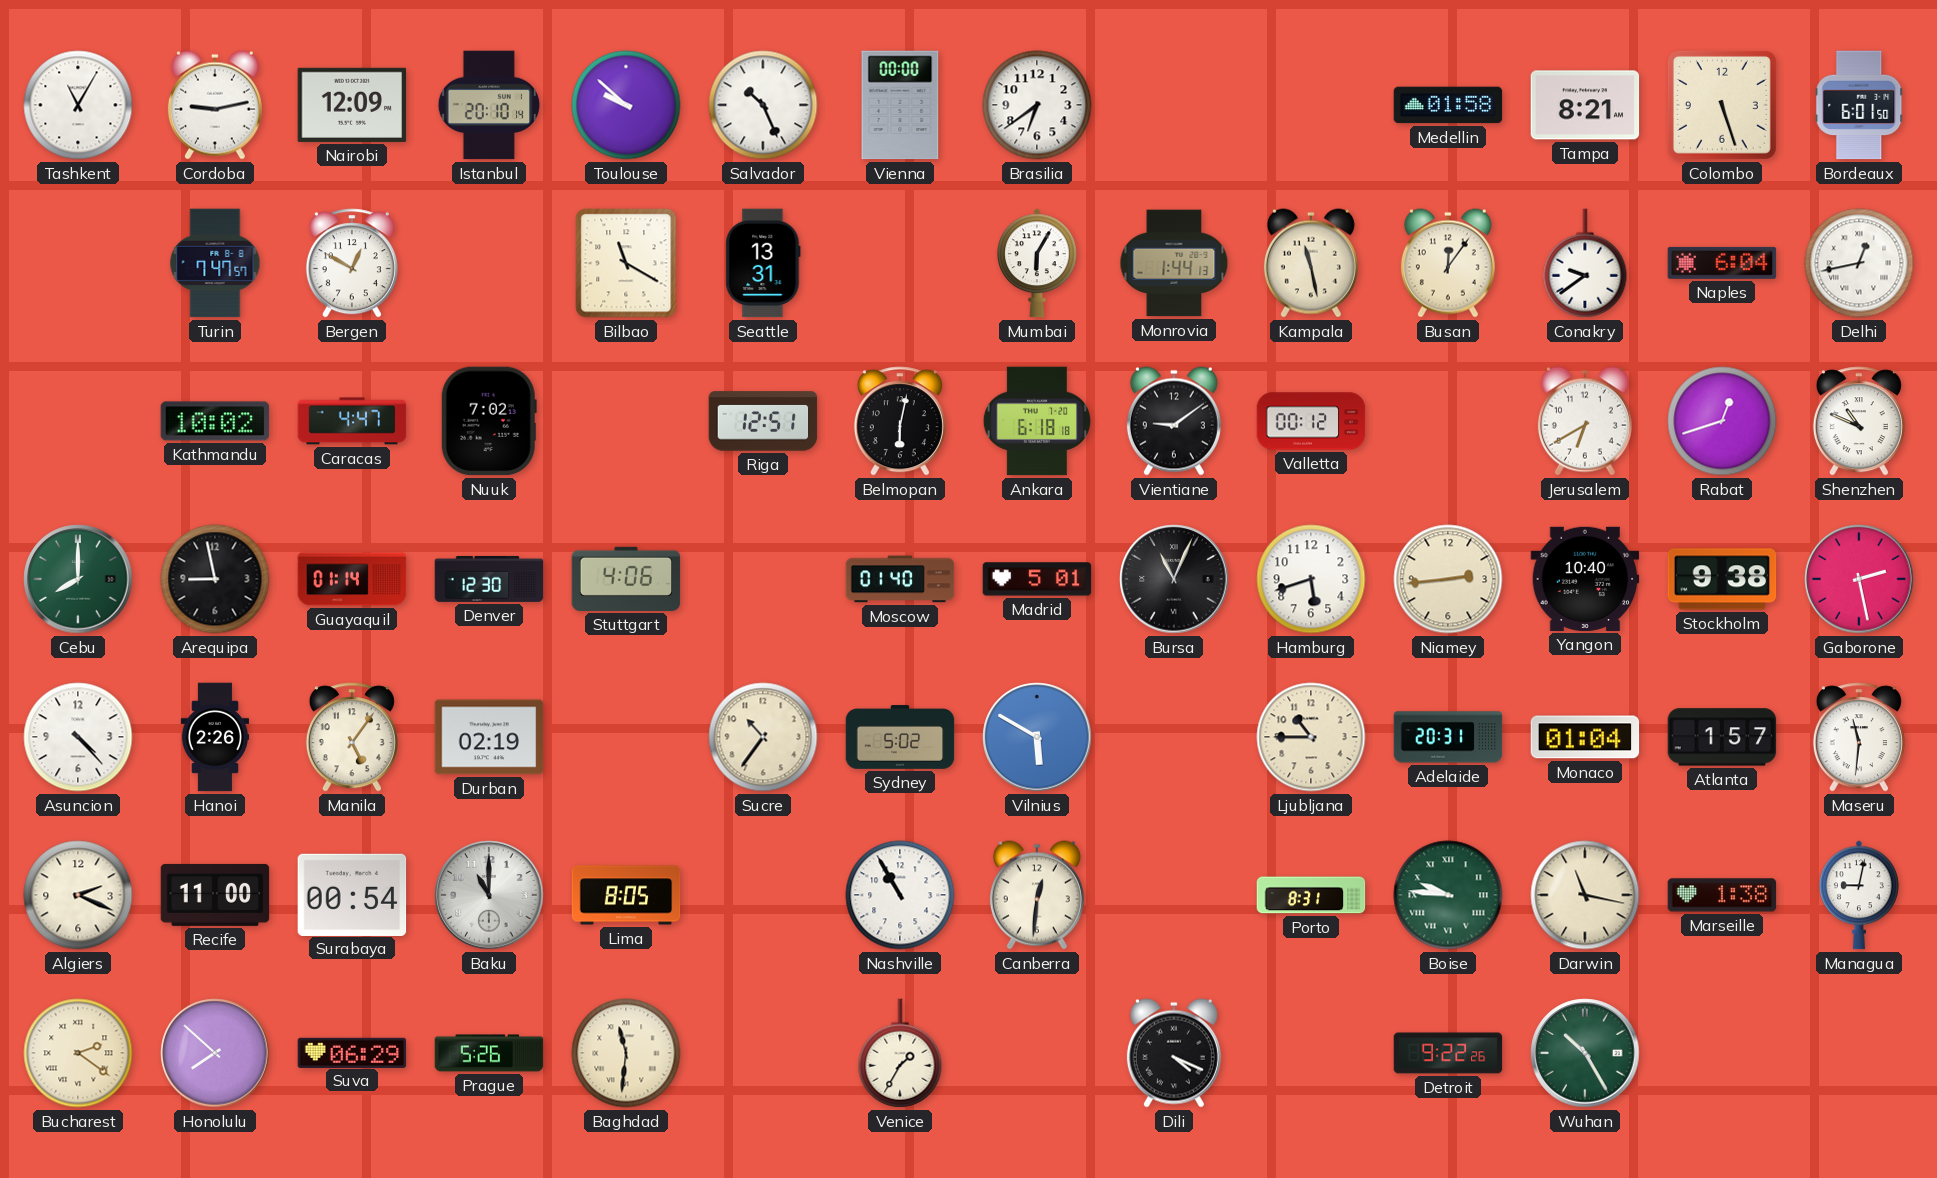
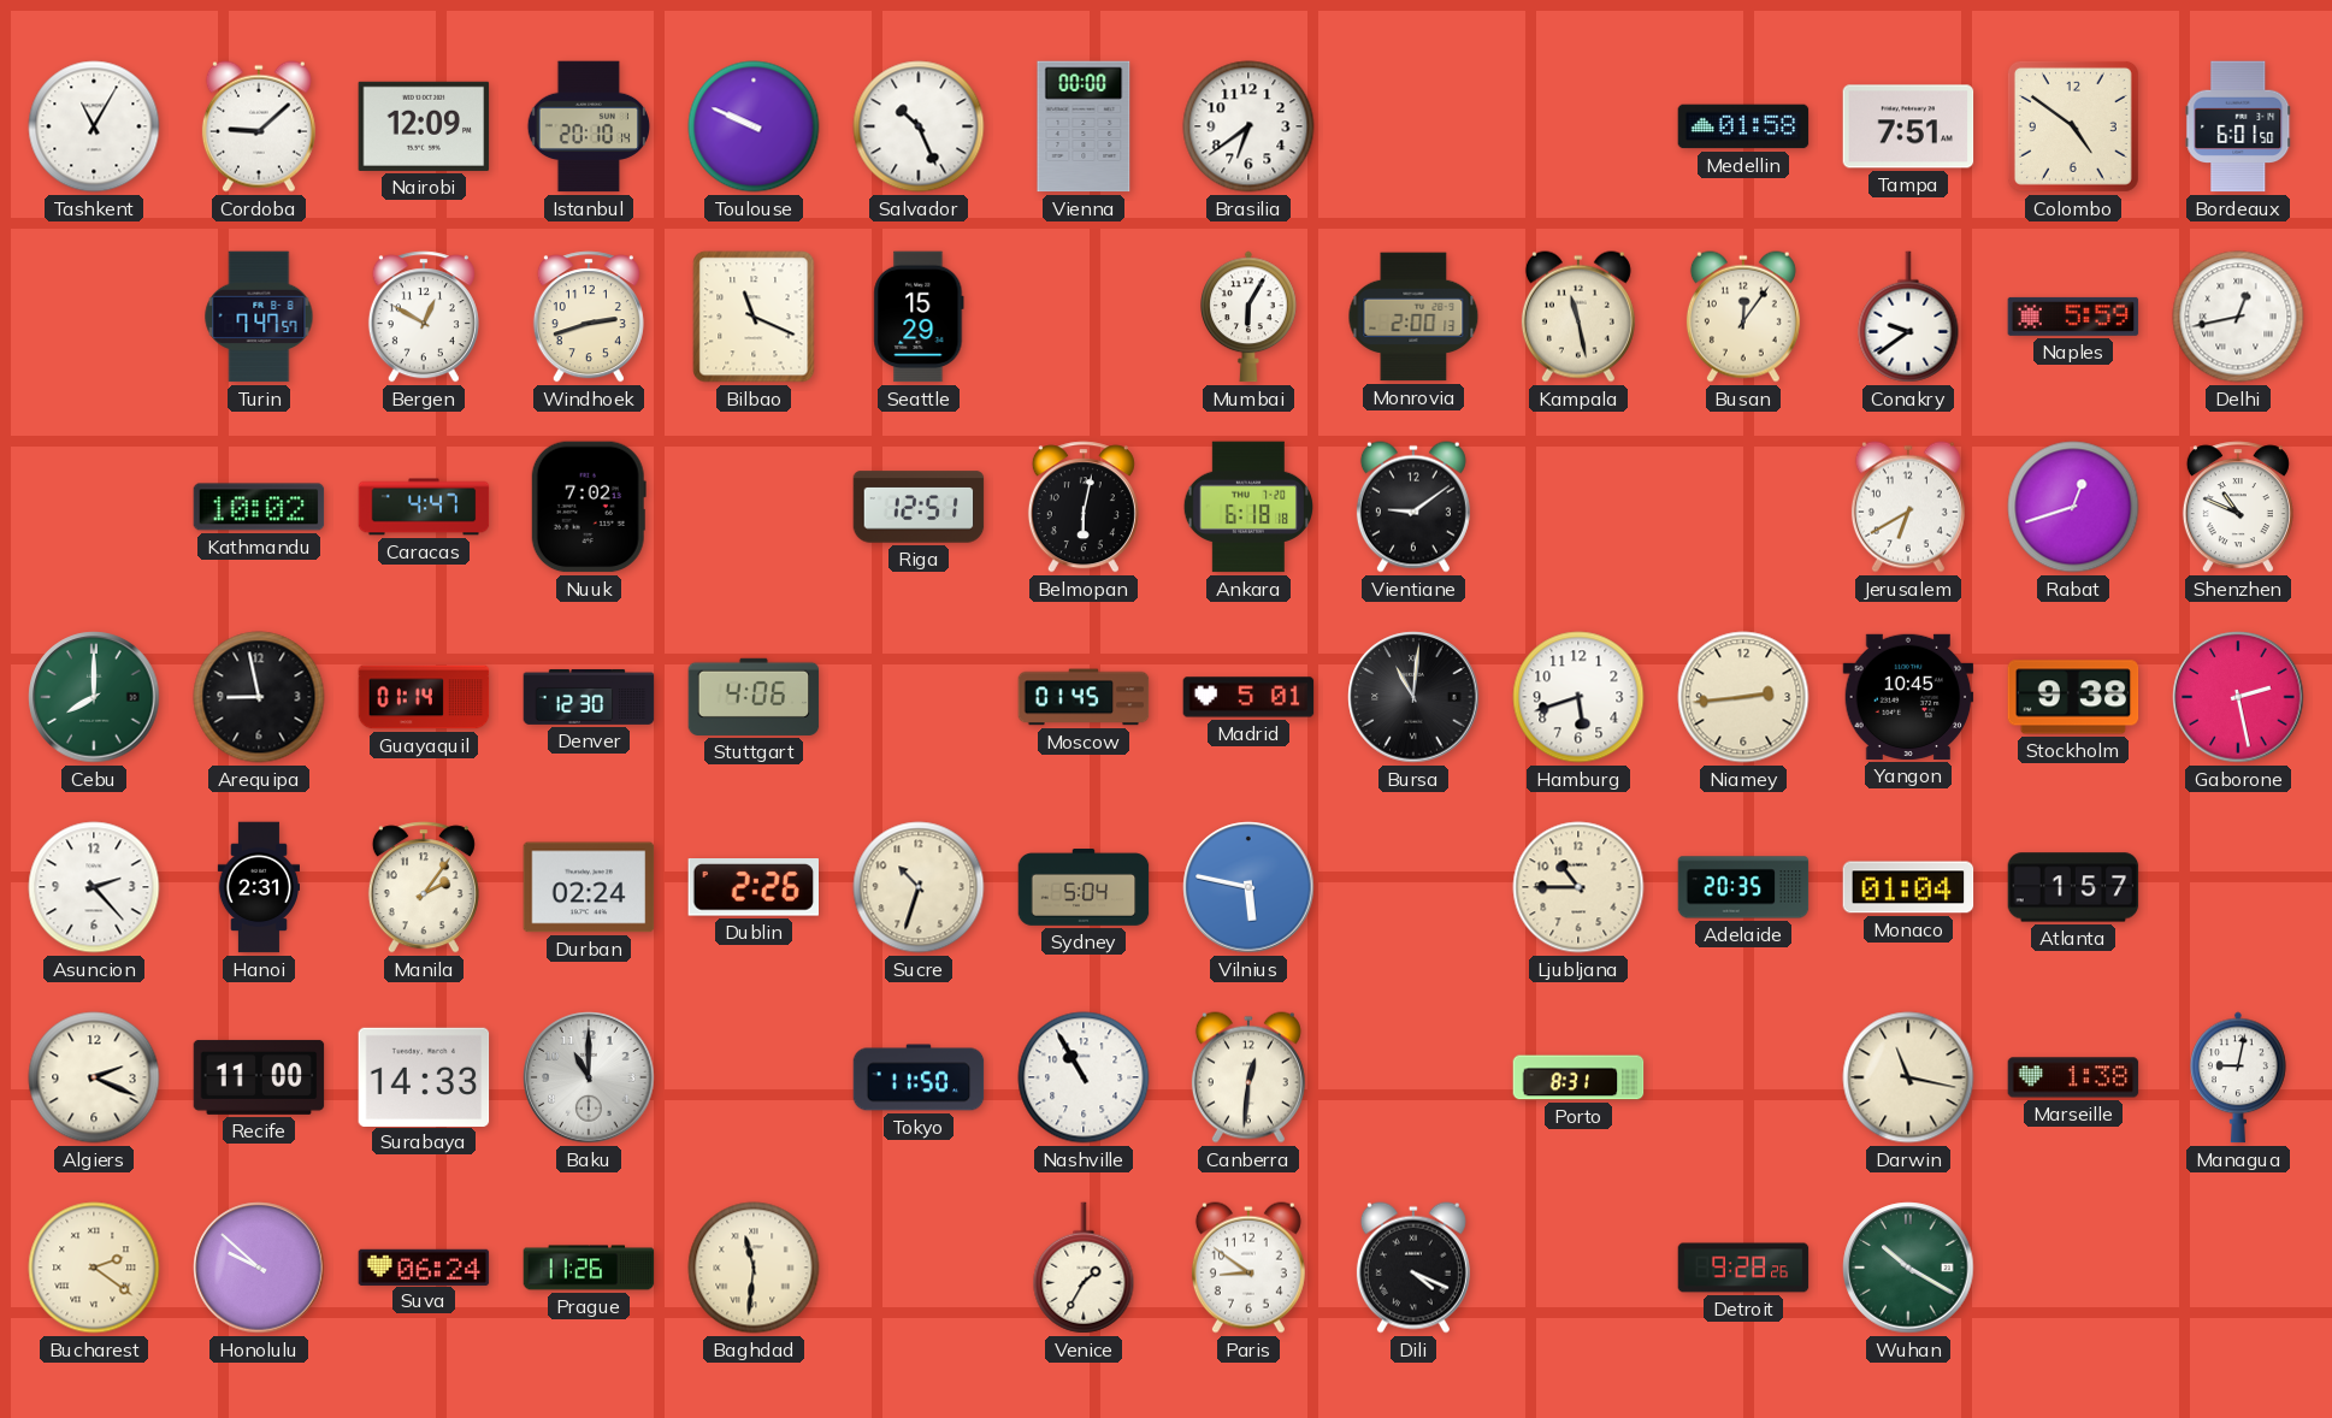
Cordoba: 9:13 -> 9:08 (259, 126)
Toulouse: 9:52 -> 9:49 (754, 126)
Tampa: 8:21 -> 7:51 (1908, 126)
Colombo: 5:27 -> 4:51 (2073, 126)
Windhoek: none -> 2:42 (589, 317)
Bilbao: 11:20 -> 11:19 (754, 317)
Seattle: 13:31 -> 15:29 (919, 317)
Monrovia: 1:44 -> 2:00 (1413, 317)
Naples: 6:04 -> 5:59 (2073, 317)
Valletta: 00:12 -> none (1311, 421)
Moscow: 01:40 -> 01:45 (1084, 697)
Bursa: 11:04 -> 11:01 (1413, 697)
Yangon: 10:40 -> 10:45 (1908, 697)
Asuncion: 4:23 -> 2:23 (94, 887)
Hanoi: 2:26 -> 2:31 (259, 887)
Manila: 5:06 -> 2:06 (424, 887)
Durban: 02:19 -> 02:24 (589, 887)
Dublin: none -> 2:26 (752, 887)
Sucre: 10:36 -> 10:33 (919, 887)
Sydney: 5:02 -> 5:04 (1084, 887)
Vilnius: 5:50 -> 5:47 (1248, 887)
Adelaide: 20:31 -> 20:35 (1743, 887)
Maseru: 11:31 -> none (1859, 737)
Surabaya: 00:54 -> 14:33 (424, 1076)
Lima: 8:05 -> none (626, 895)
Tokyo: none -> 11:50 (919, 1077)
Boise: 9:46 -> none (1448, 895)
Honolulu: 7:52 -> 9:52 (259, 1268)
Suva: 06:29 -> 06:24 (424, 1266)
Prague: 5:26 -> 11:26 (589, 1268)
Paris: none -> 8:51 (1248, 1268)
Detroit: 9:22 -> 9:28 (1743, 1268)
Wuhan: 10:25 -> 10:20 (1908, 1268)
